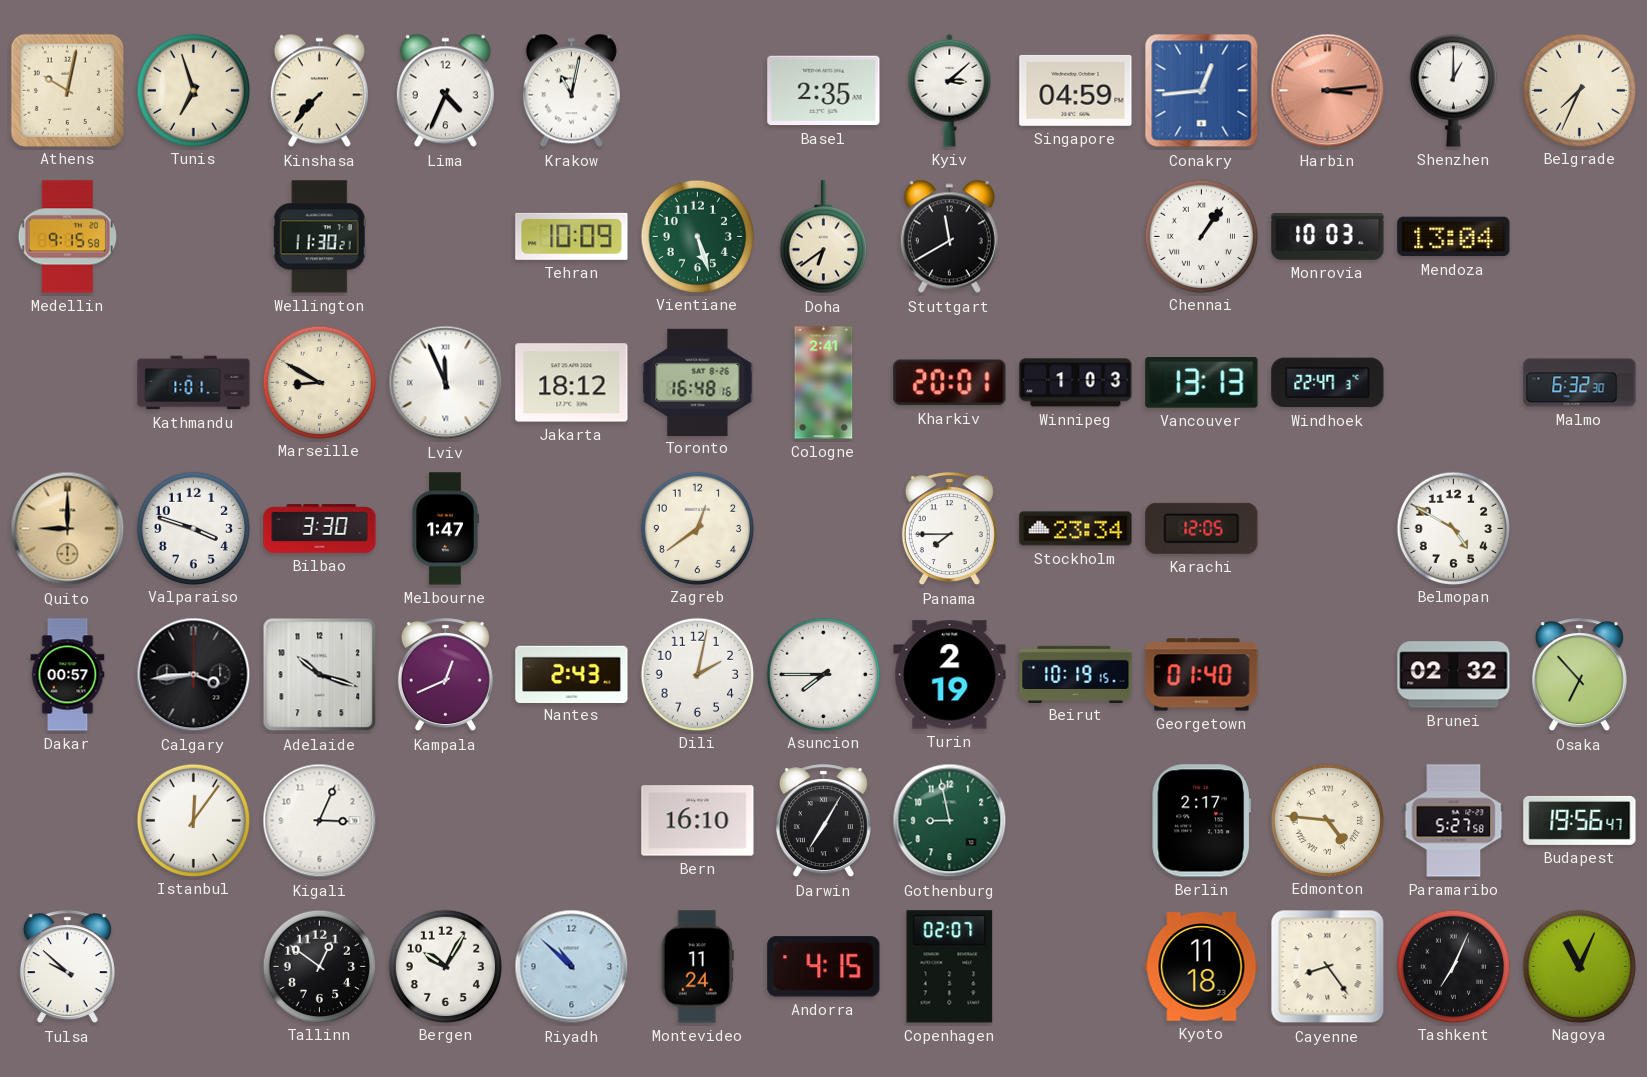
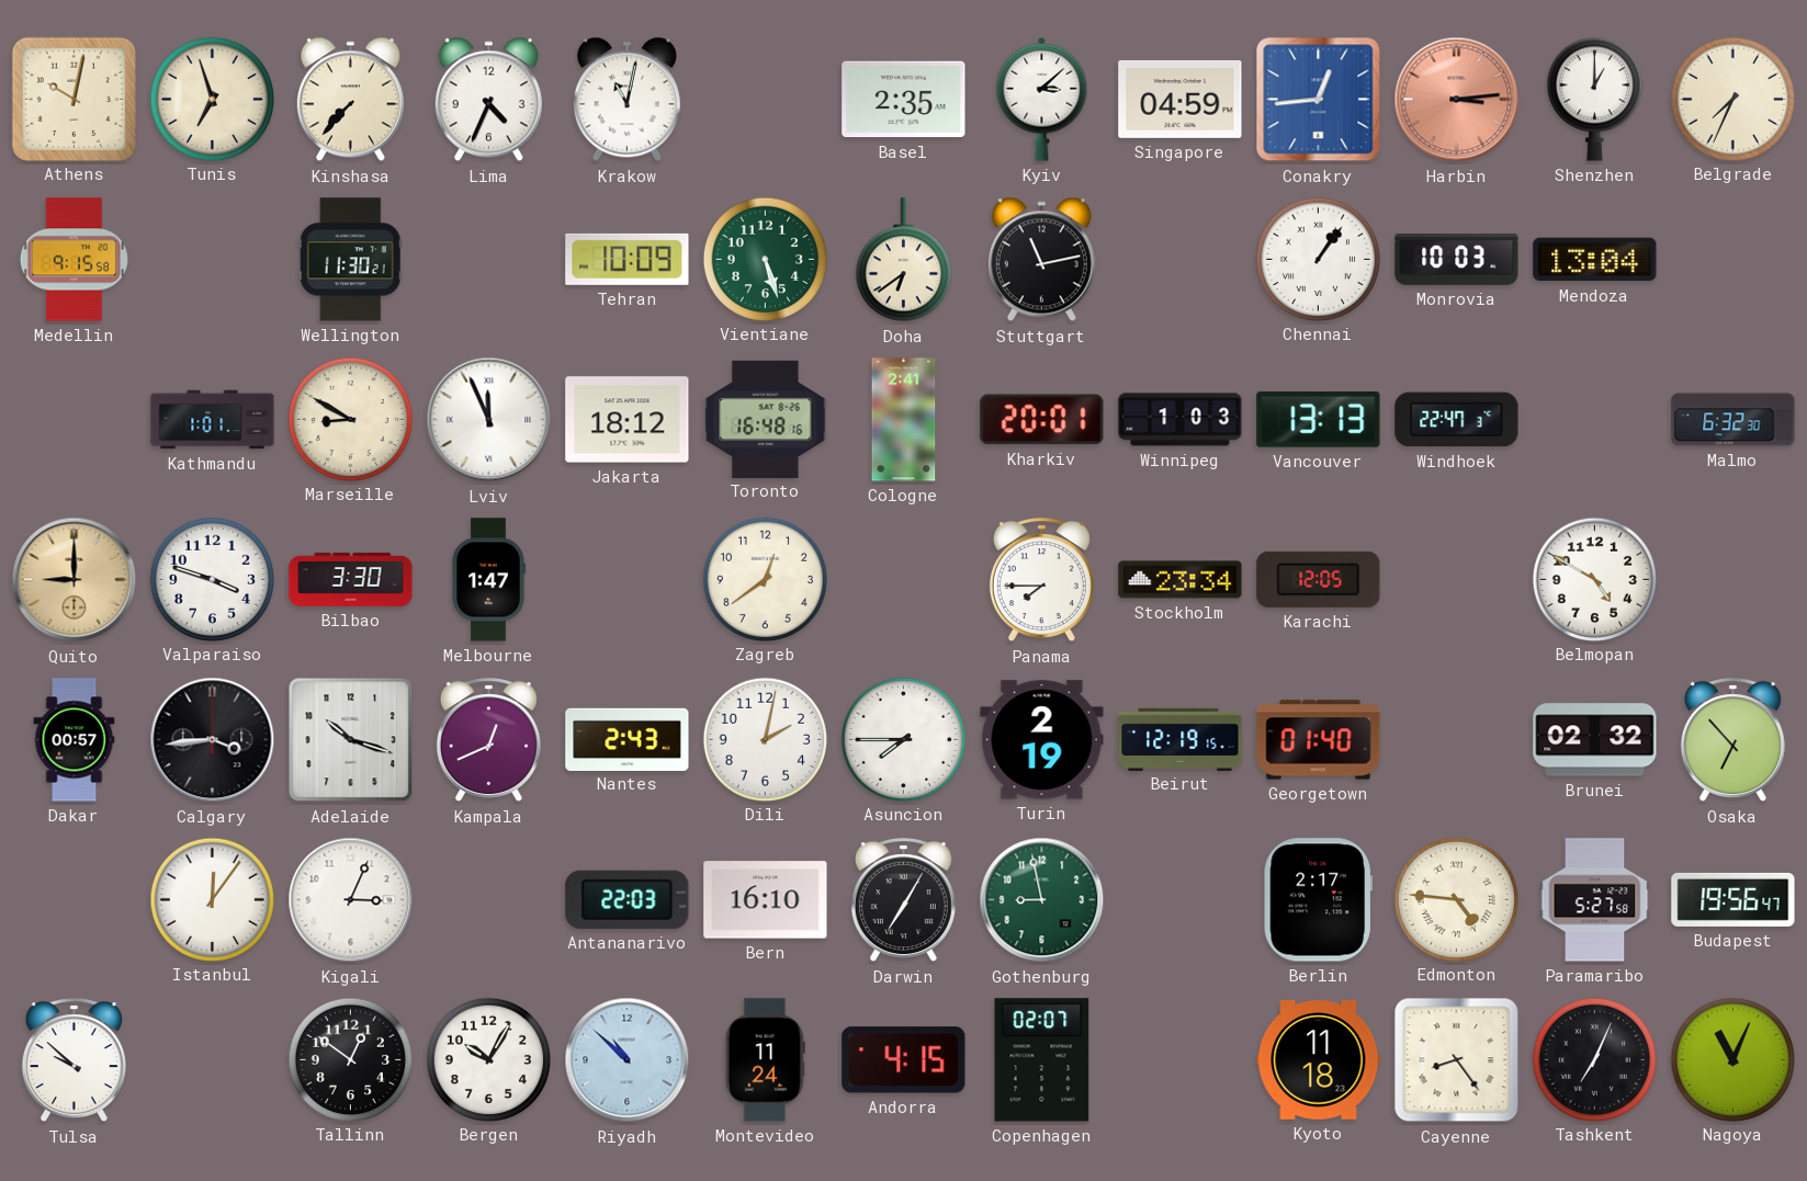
Stuttgart: 11:40 -> 11:13 (1041, 260)
Beirut: 10:19 -> 12:19 (1181, 739)
Antananarivo: none -> 22:03 (628, 899)
